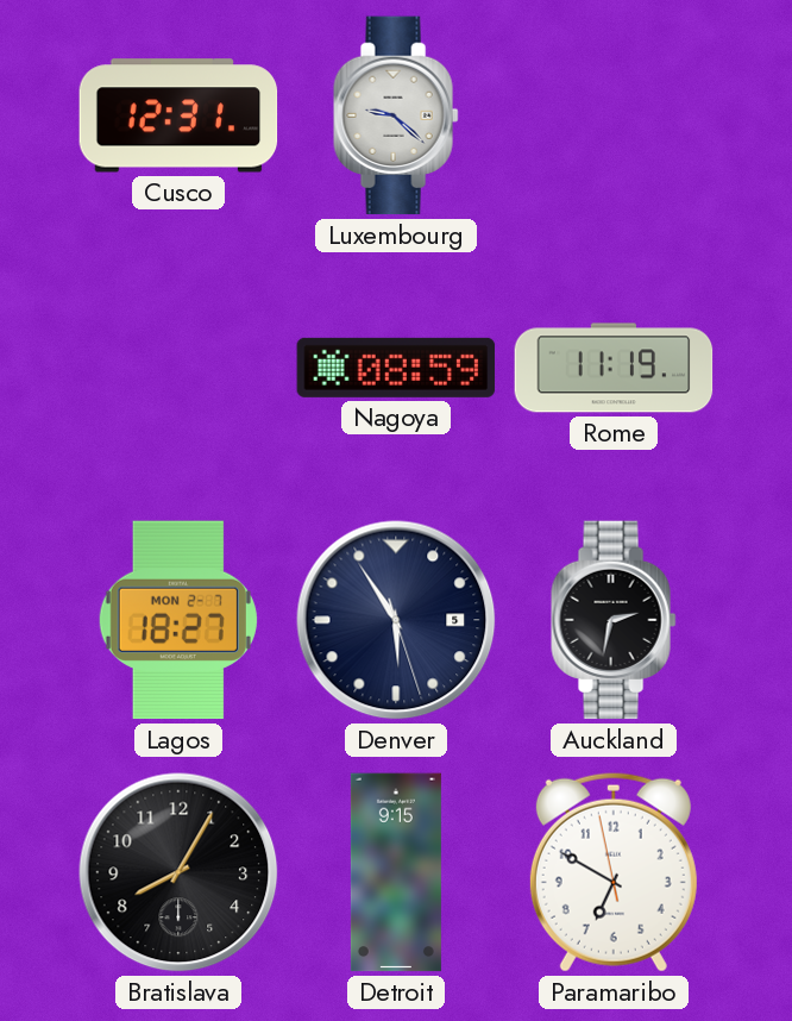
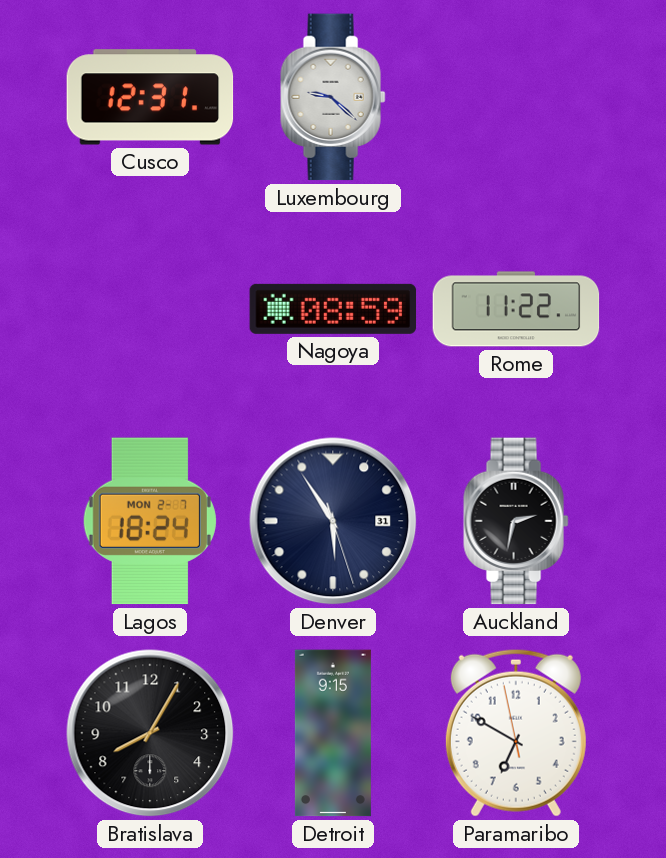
Rome: 11:19 -> 11:22 (516, 309)
Lagos: 18:27 -> 18:24 (150, 521)
Denver date: 5 -> 31 (333, 521)
